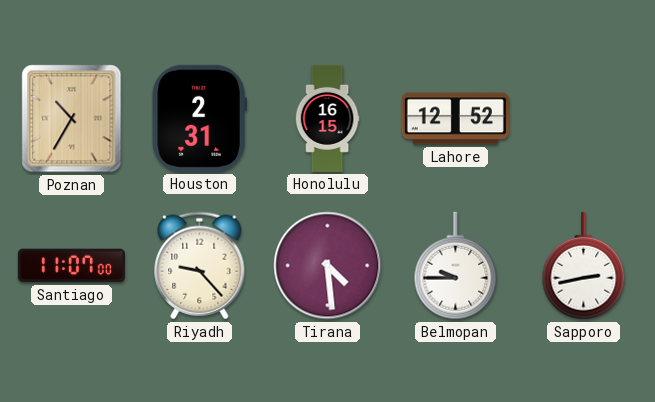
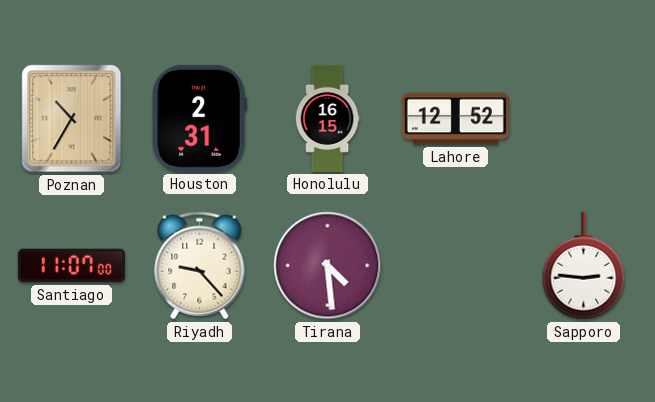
Belmopan: 9:45 -> none (456, 266)
Sapporo: 2:43 -> 2:46 (584, 266)
